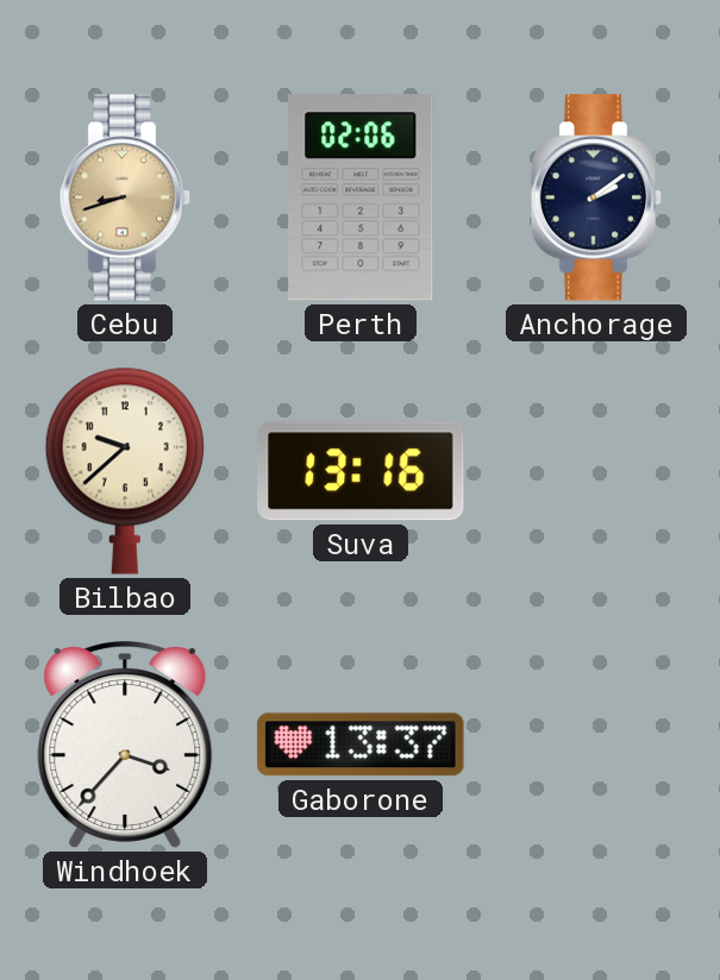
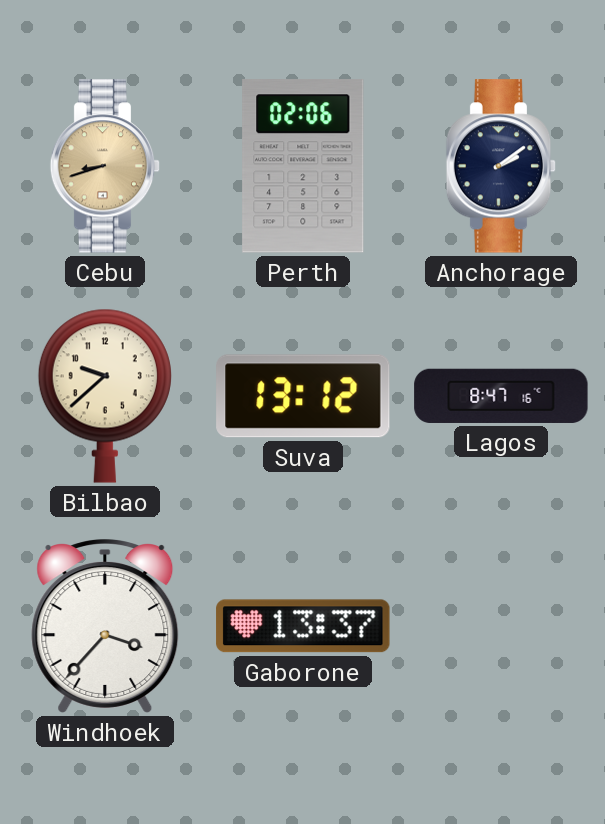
Suva: 13:16 -> 13:12 (303, 396)
Lagos: none -> 8:47 (501, 396)
